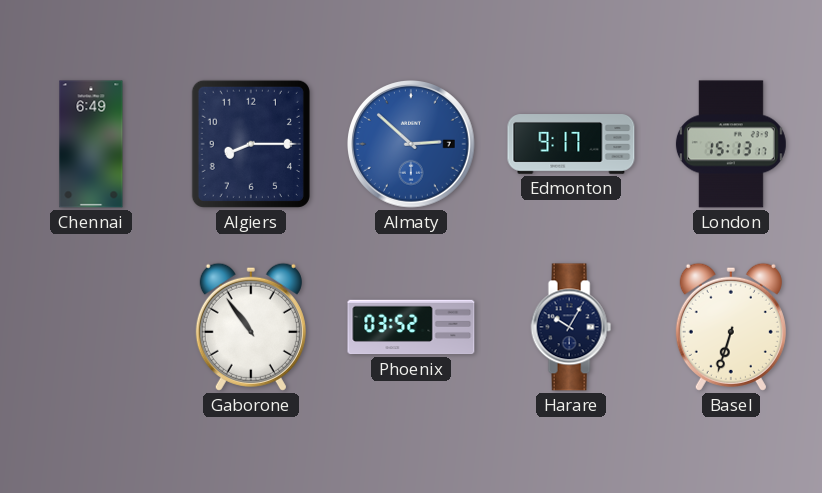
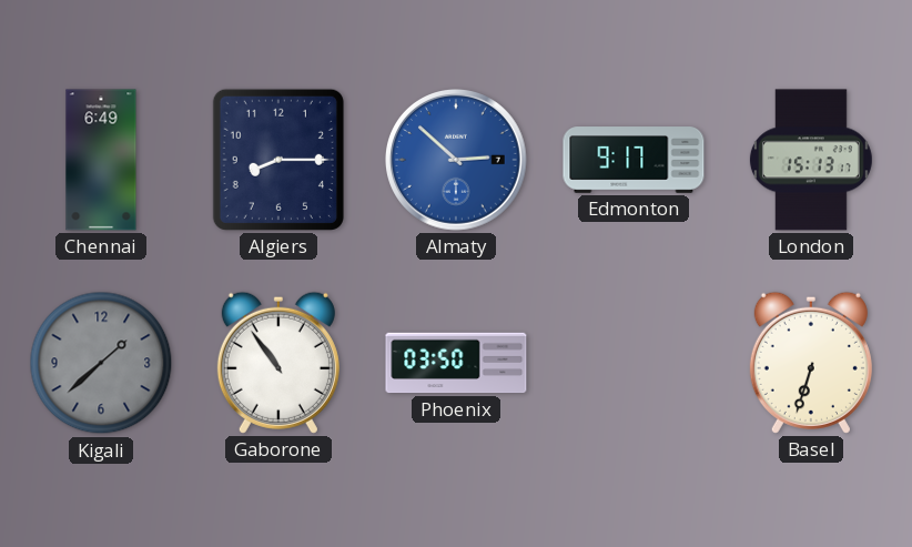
Kigali: none -> 1:38 (101, 363)
Phoenix: 03:52 -> 03:50 (456, 363)
Harare: 10:05 -> none (571, 327)
